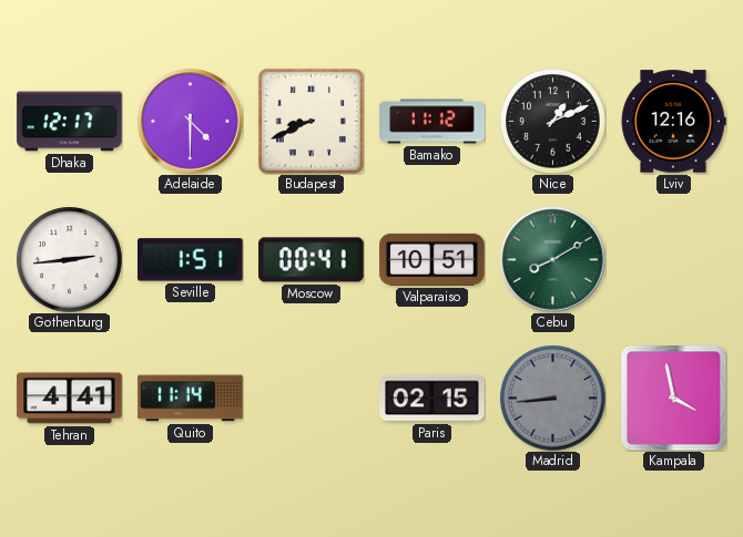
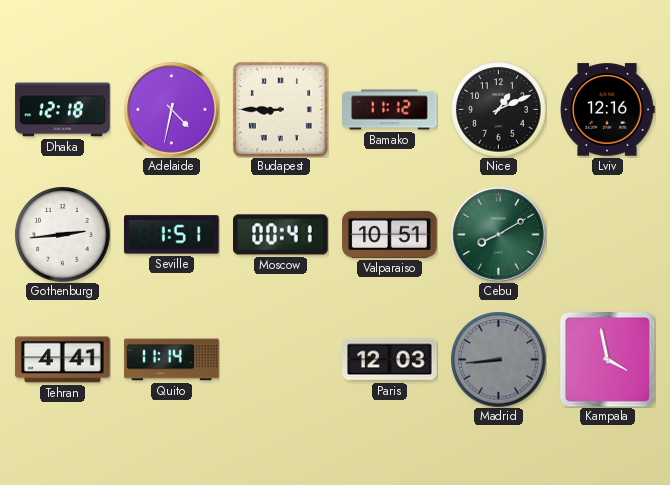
Dhaka: 12:17 -> 12:18 (63, 110)
Adelaide: 4:30 -> 4:32 (172, 110)
Budapest: 8:41 -> 8:45 (280, 109)
Paris: 02:15 -> 12:03 (390, 360)
